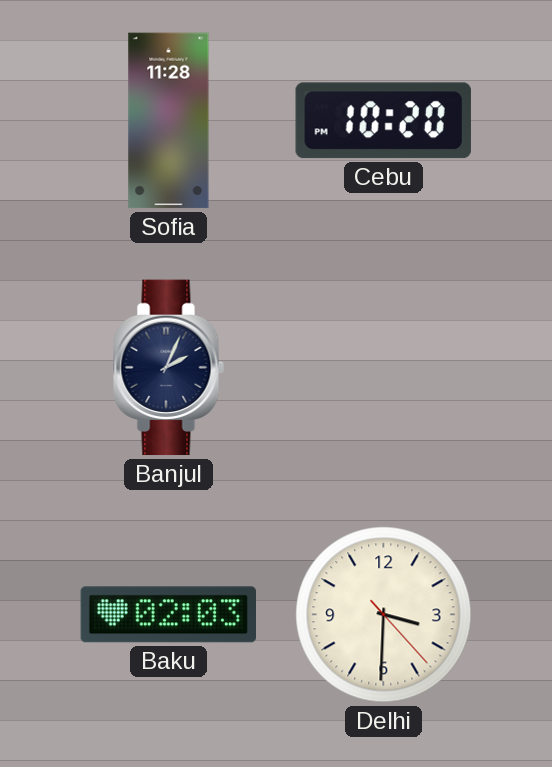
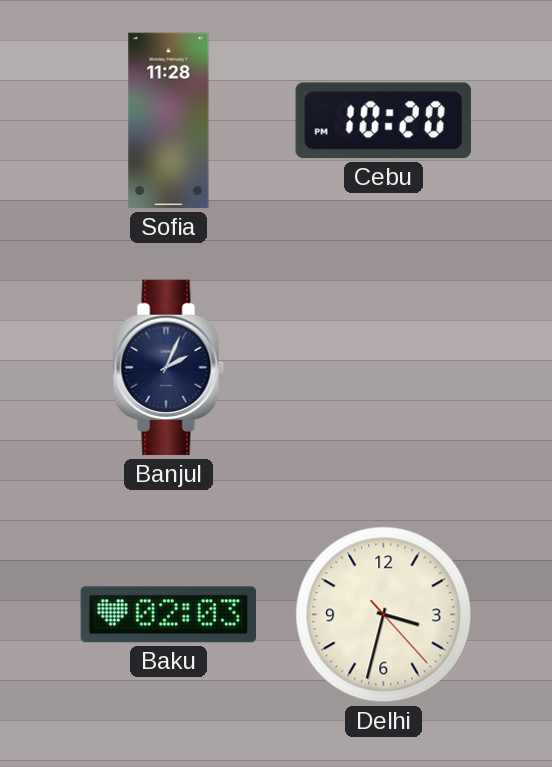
Delhi: 3:30 -> 3:32 (384, 615)
